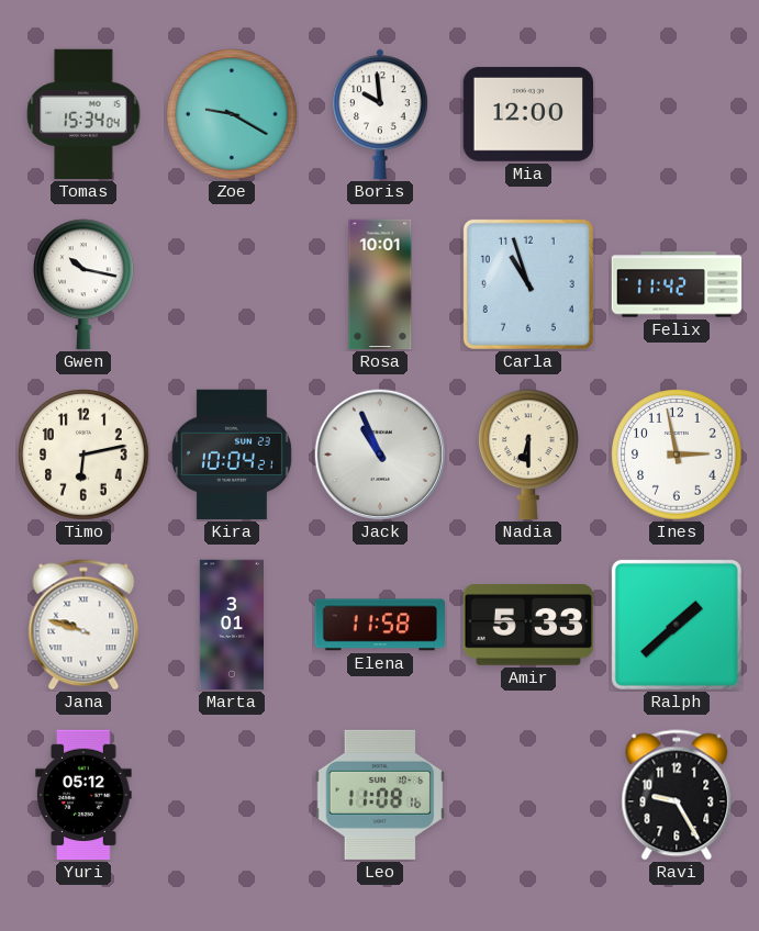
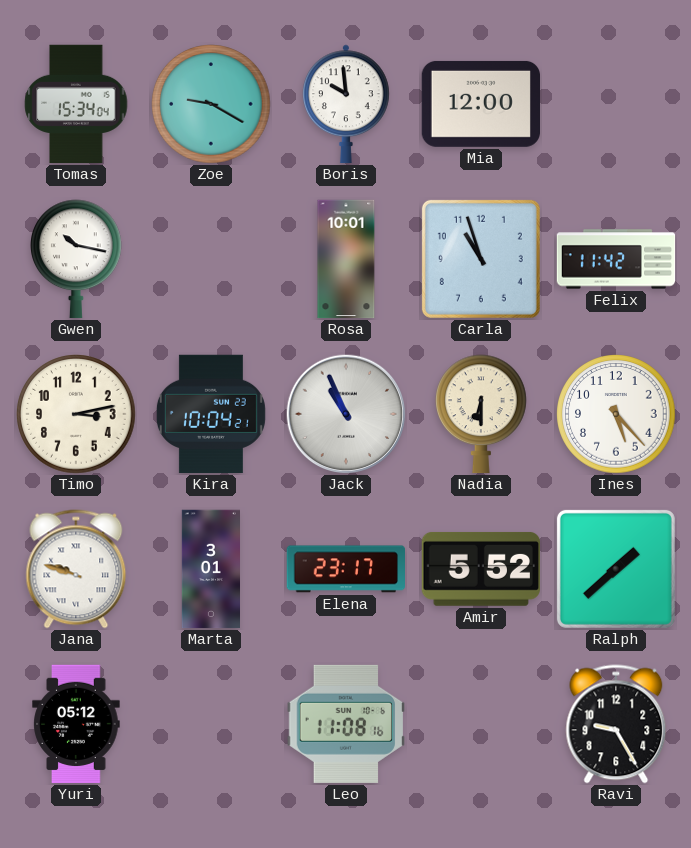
Timo: 6:13 -> 3:13 (76, 414)
Ines: 2:58 -> 5:23 (616, 414)
Elena: 11:58 -> 23:17 (346, 569)
Amir: 5:33 -> 5:52 (480, 569)
